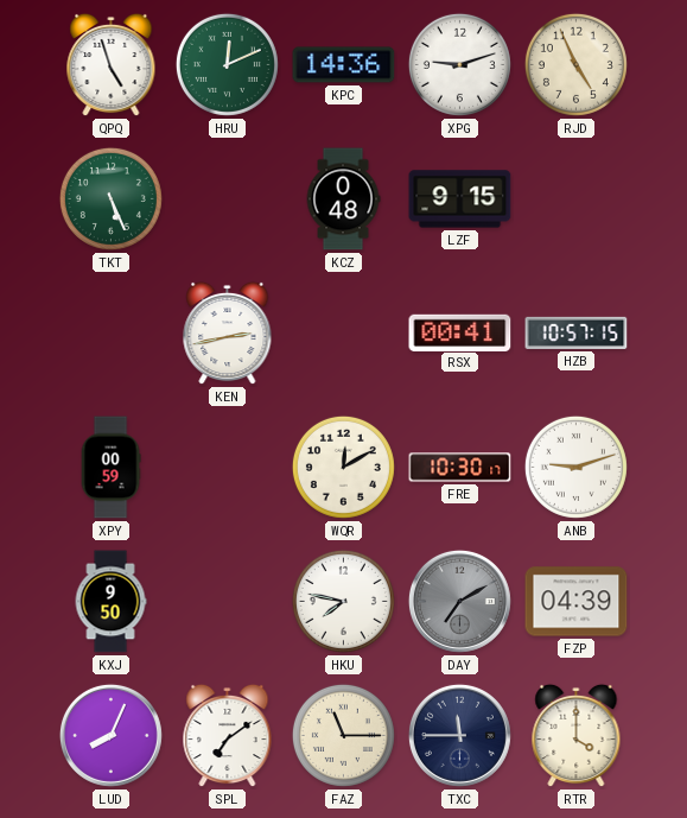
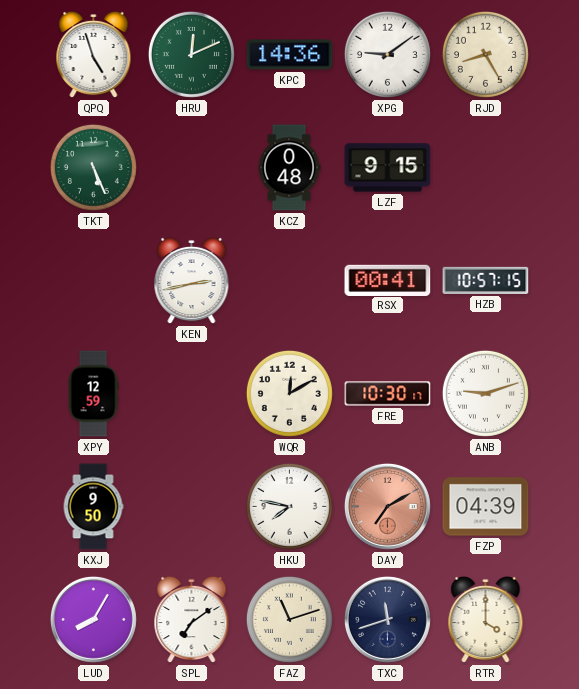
XPG: 9:12 -> 9:09 (387, 54)
RJD: 4:56 -> 8:25 (485, 54)
XPY: 00:59 -> 12:59 (93, 394)
DAY dial: grey -> salmon (387, 506)
LUD: 8:04 -> 8:05 (93, 619)
FAZ: 11:15 -> 11:12 (289, 619)
TXC: 11:45 -> 11:42 (387, 619)
